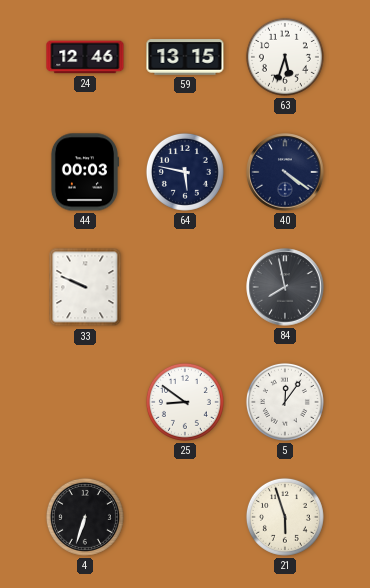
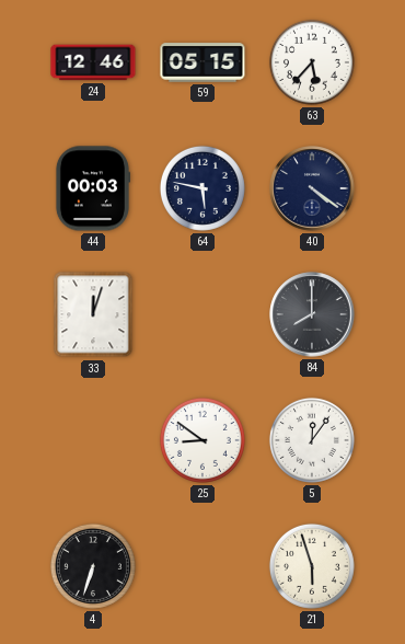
59: 13:15 -> 05:15 (202, 62)
63: 5:33 -> 5:37 (312, 62)
33: 9:49 -> 12:03 (93, 314)
84: 7:58 -> 8:00 (312, 314)
